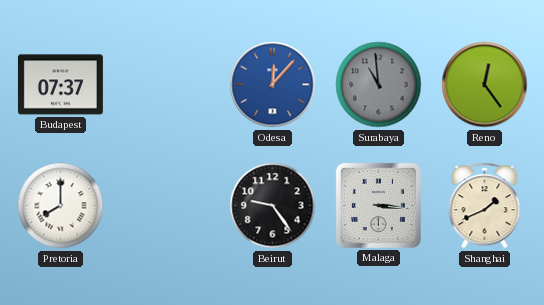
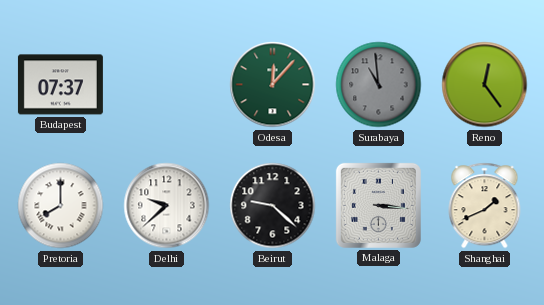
Odesa dial: blue -> green (273, 85)
Delhi: none -> 9:38 (167, 206)
Beirut: 9:24 -> 9:22 (273, 206)
